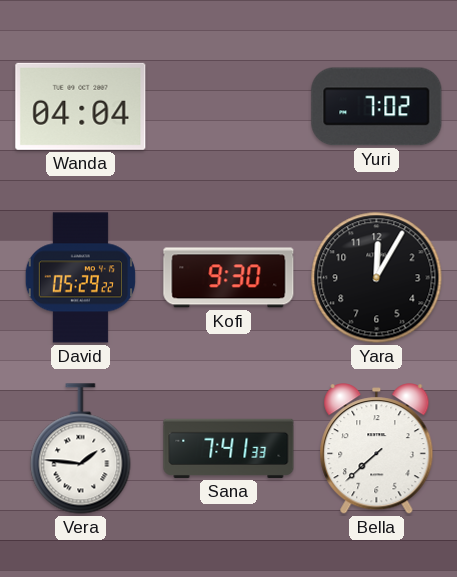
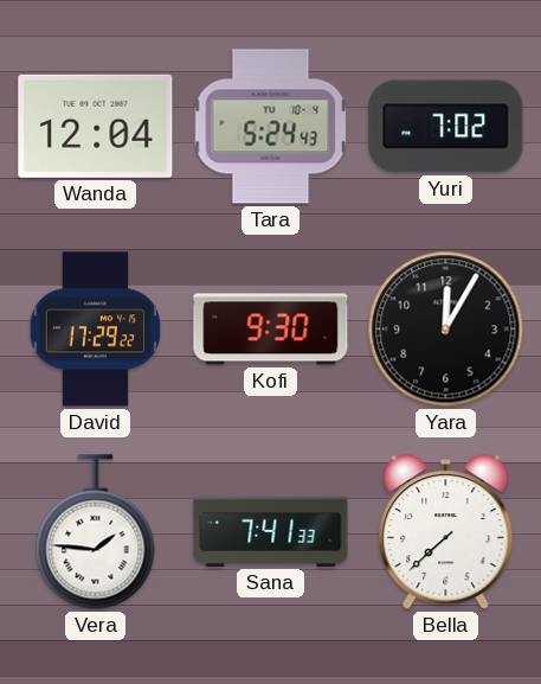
Wanda: 04:04 -> 12:04 (96, 126)
Tara: none -> 5:24 (271, 127)
David: 05:29 -> 17:29 (95, 330)
